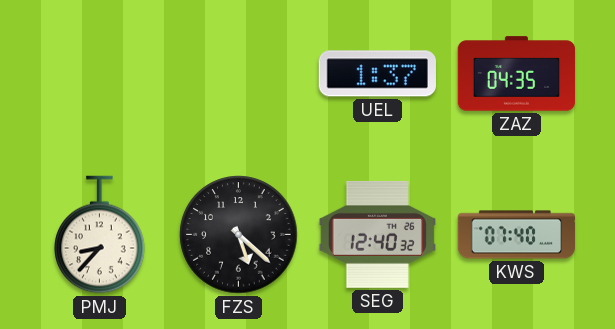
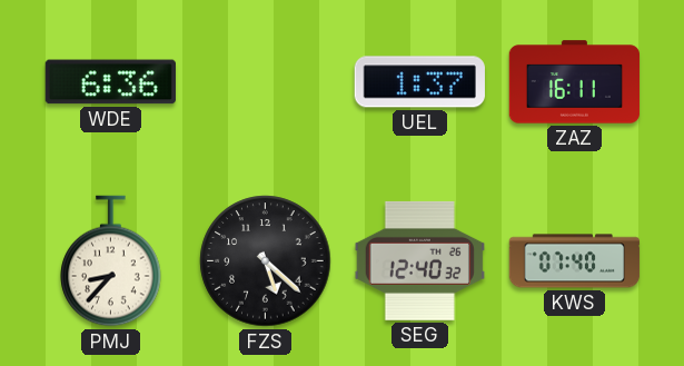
WDE: none -> 6:36 (110, 82)
ZAZ: 04:35 -> 16:11 (575, 82)
